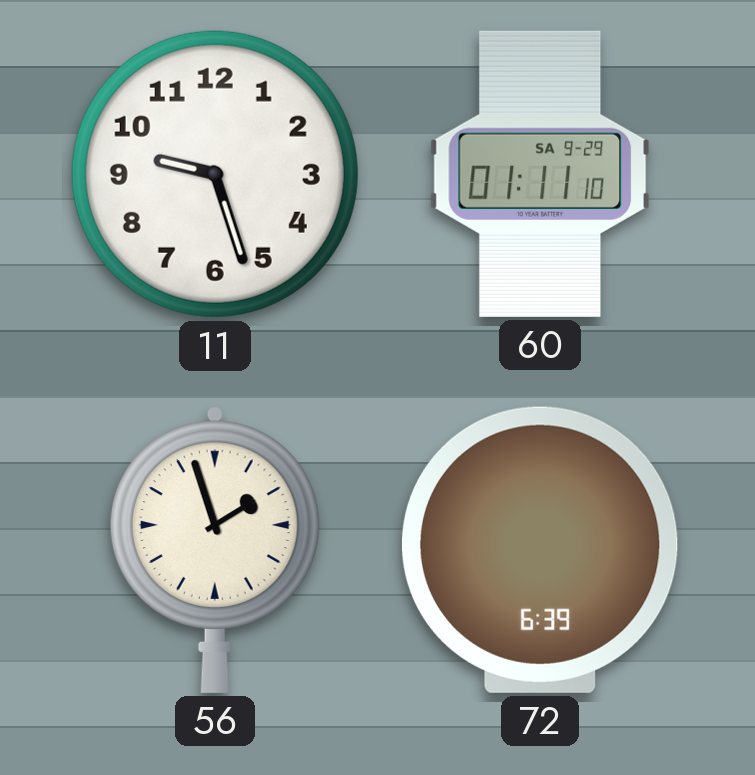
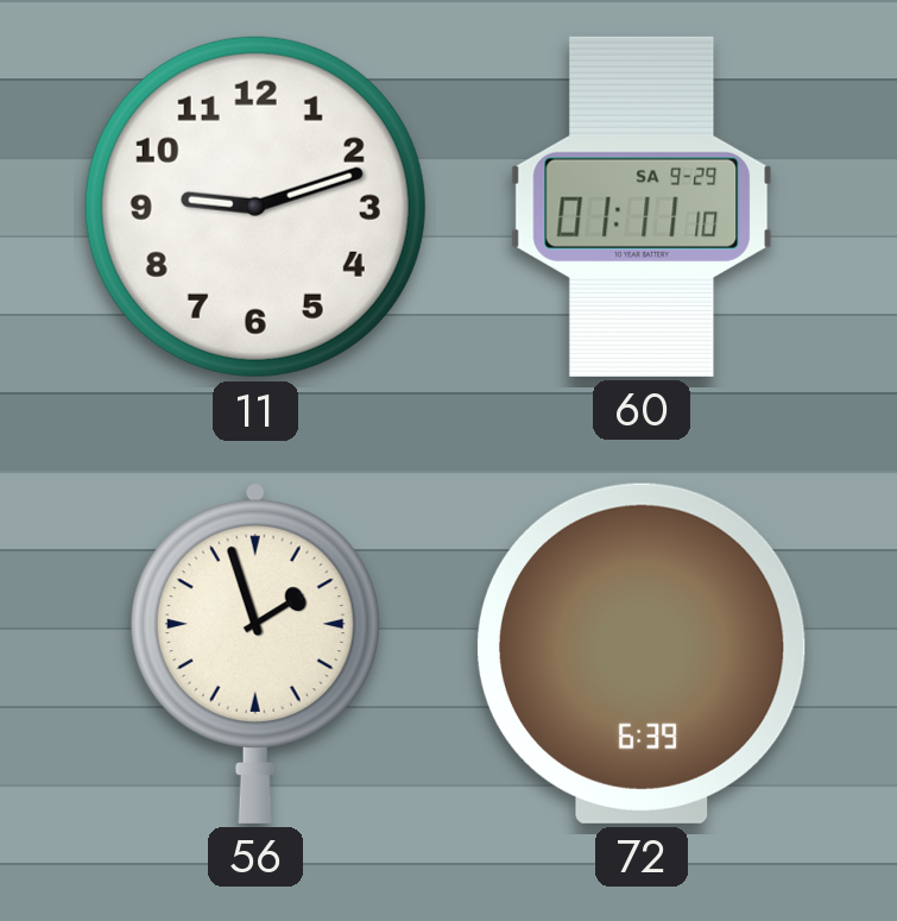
11: 9:27 -> 9:12 (255, 207)
